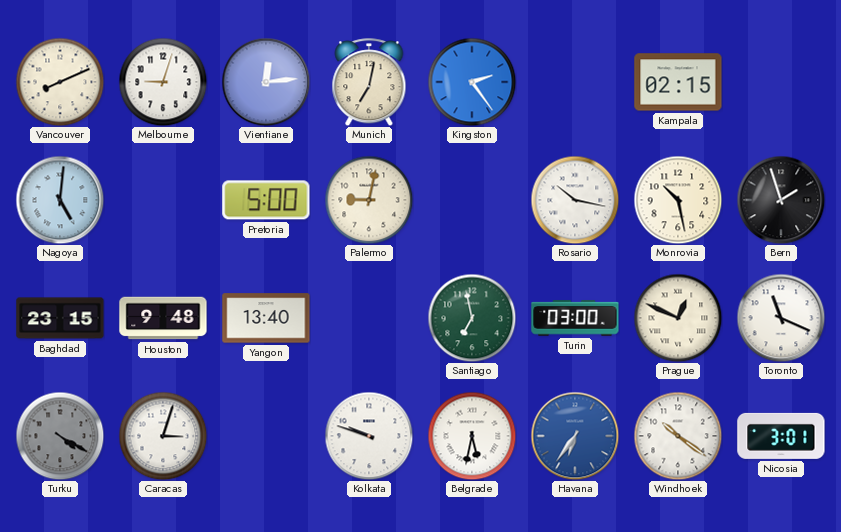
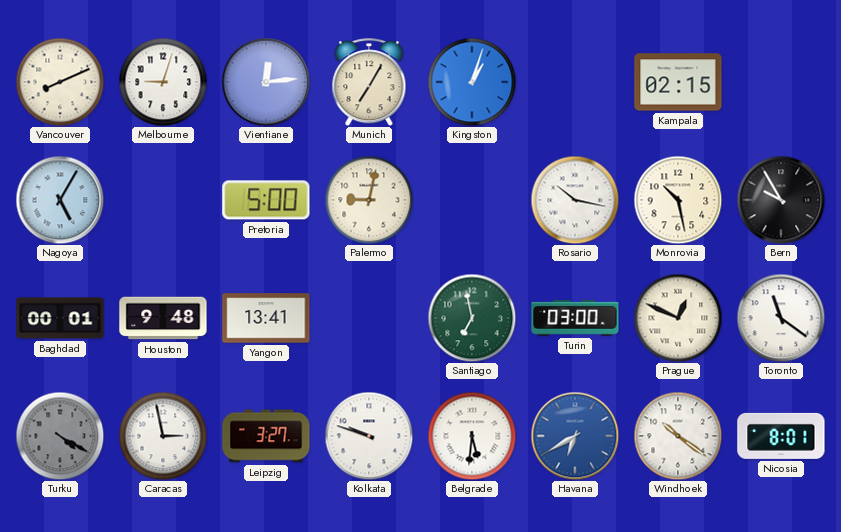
Munich: 7:02 -> 7:05 (369, 82)
Kingston: 2:24 -> 1:03 (472, 82)
Nagoya: 5:01 -> 5:05 (60, 200)
Bern: 1:57 -> 9:55 (781, 200)
Baghdad: 23:15 -> 00:01 (60, 318)
Yangon: 13:40 -> 13:41 (266, 318)
Toronto: 11:19 -> 11:21 (781, 318)
Caracas: 3:03 -> 2:58 (163, 436)
Leipzig: none -> 3:27 (266, 436)
Belgrade: 5:32 -> 5:31 (472, 436)
Havana: 6:36 -> 6:40 (575, 436)
Nicosia: 3:01 -> 8:01 (781, 436)
